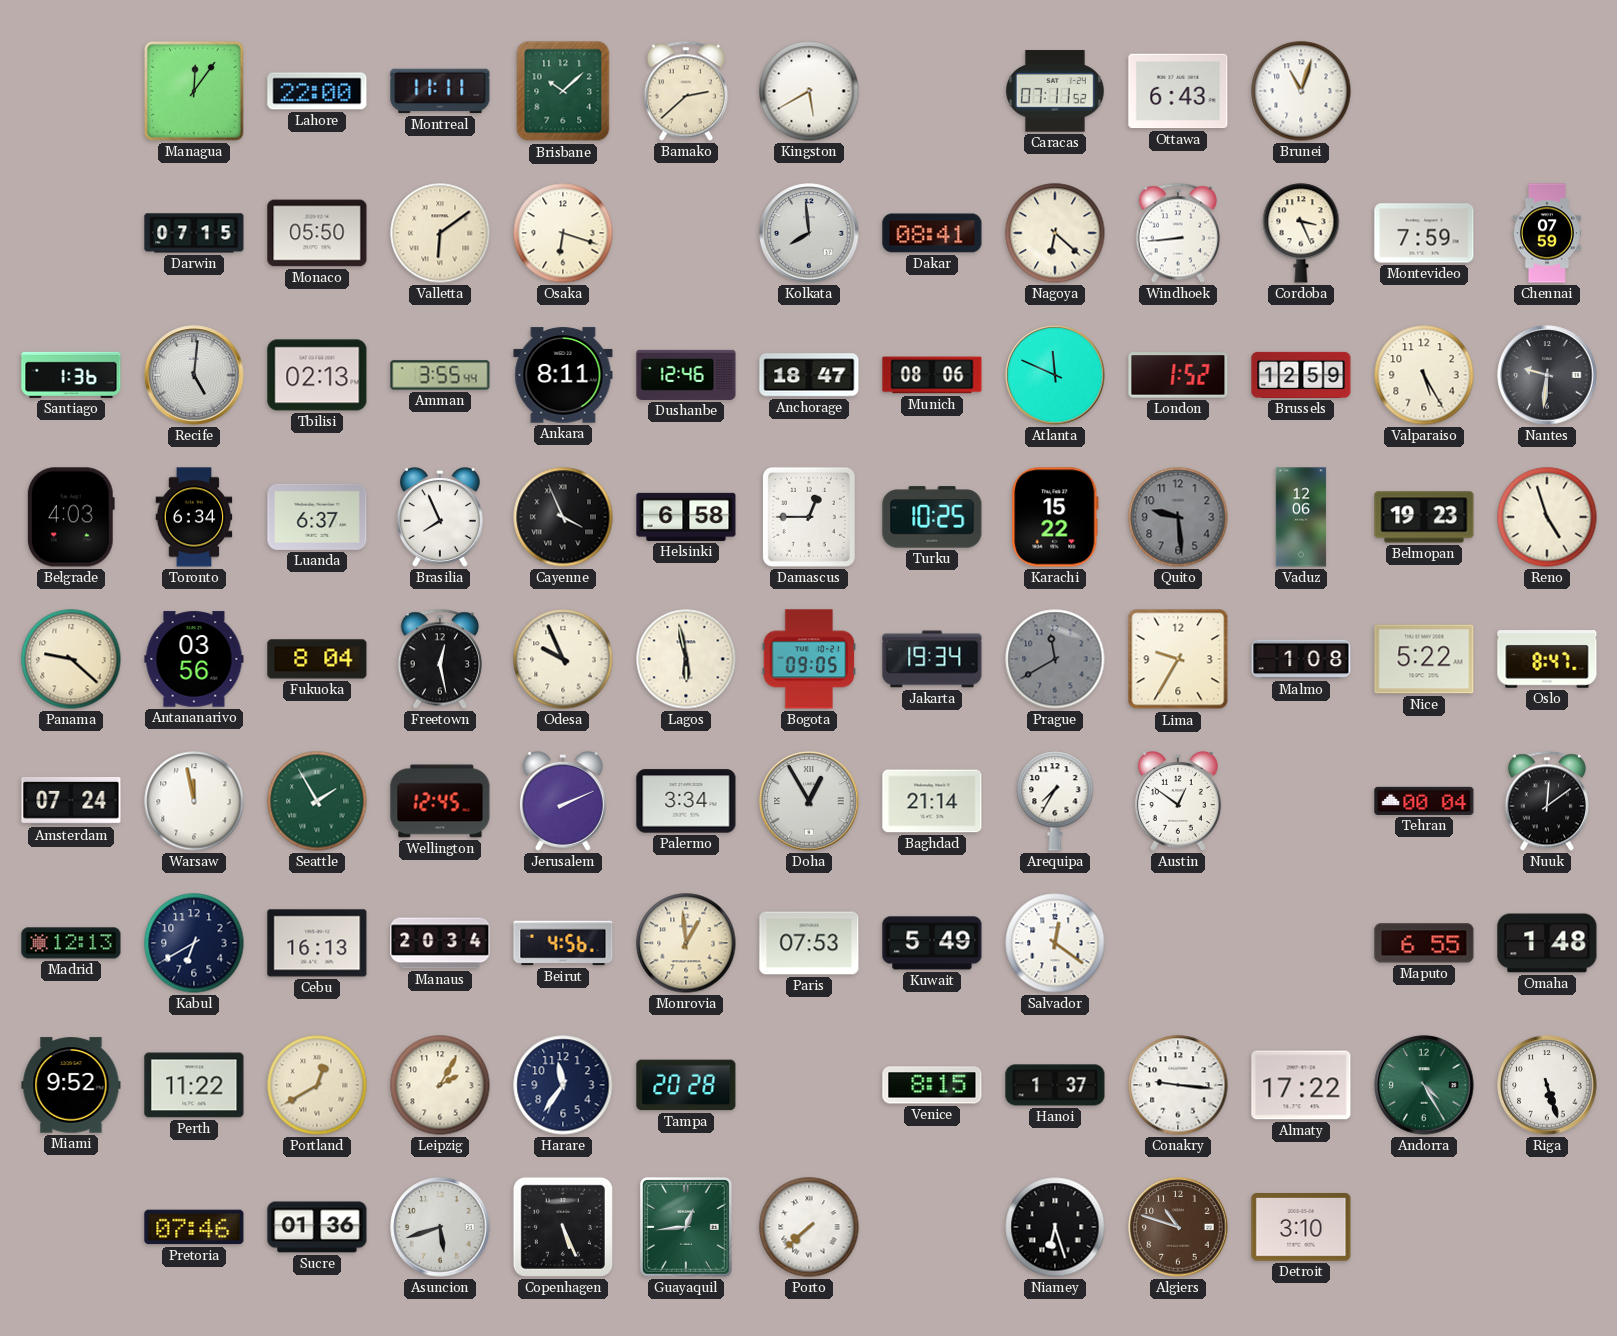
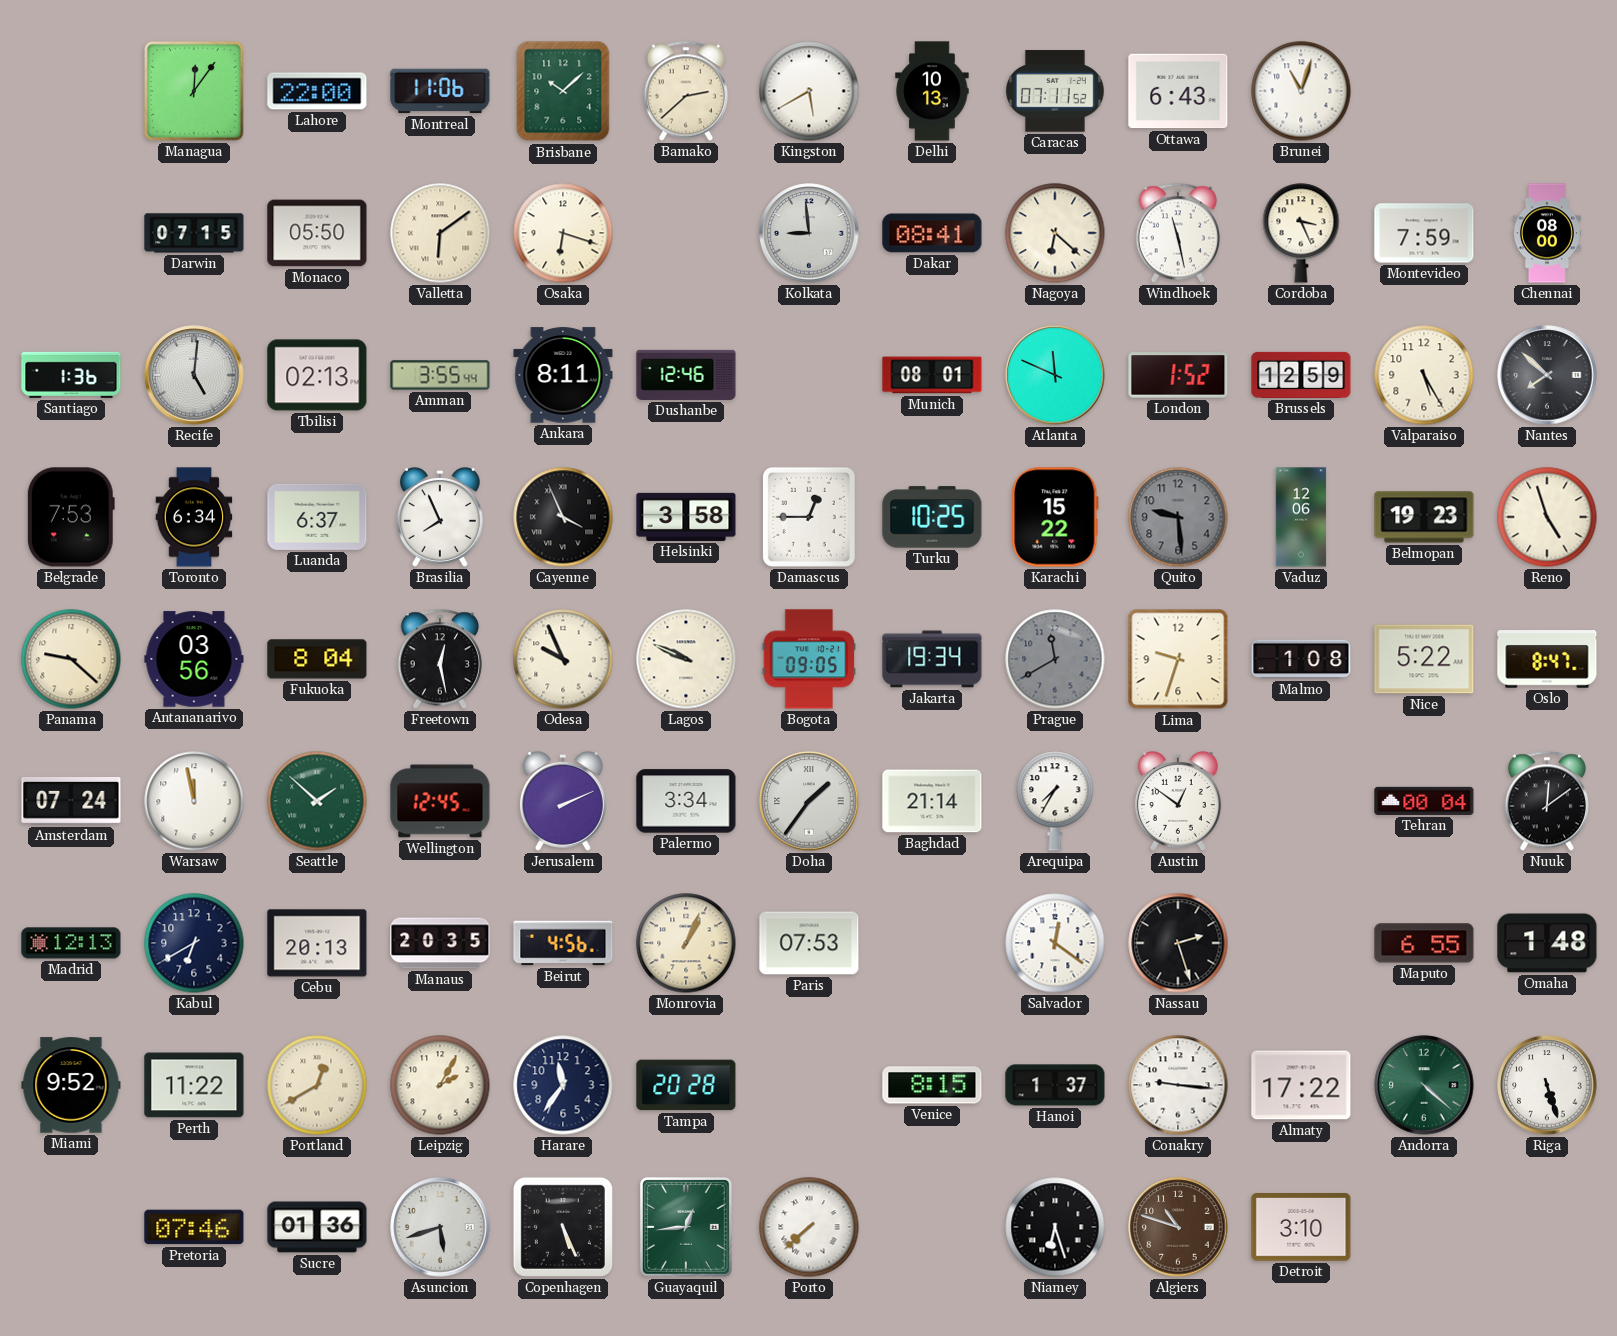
Montreal: 11:11 -> 11:06 (440, 91)
Delhi: none -> 10:13 (932, 91)
Kolkata: 7:59 -> 8:59 (809, 233)
Windhoek: 8:44 -> 11:28 (1178, 233)
Chennai: 07:59 -> 08:00 (1547, 233)
Anchorage: 18:47 -> none (809, 375)
Munich: 08:06 -> 08:01 (932, 375)
Nantes: 9:31 -> 7:52 (1547, 375)
Belgrade: 4:03 -> 7:53 (71, 517)
Helsinki: 6:58 -> 3:58 (686, 517)
Lagos: 5:58 -> 9:49 (686, 659)
Lima: 9:35 -> 9:33 (1178, 659)
Seattle: 1:55 -> 1:52 (317, 801)
Doha: 12:55 -> 1:36 (809, 801)
Cebu: 16:13 -> 20:13 (317, 943)
Manaus: 20:34 -> 20:35 (440, 943)
Monrovia: 12:59 -> 1:04 (686, 943)
Kuwait: 5:49 -> none (932, 943)
Nassau: none -> 2:27 (1178, 943)
Andorra: 4:25 -> 4:22 (1424, 1085)
